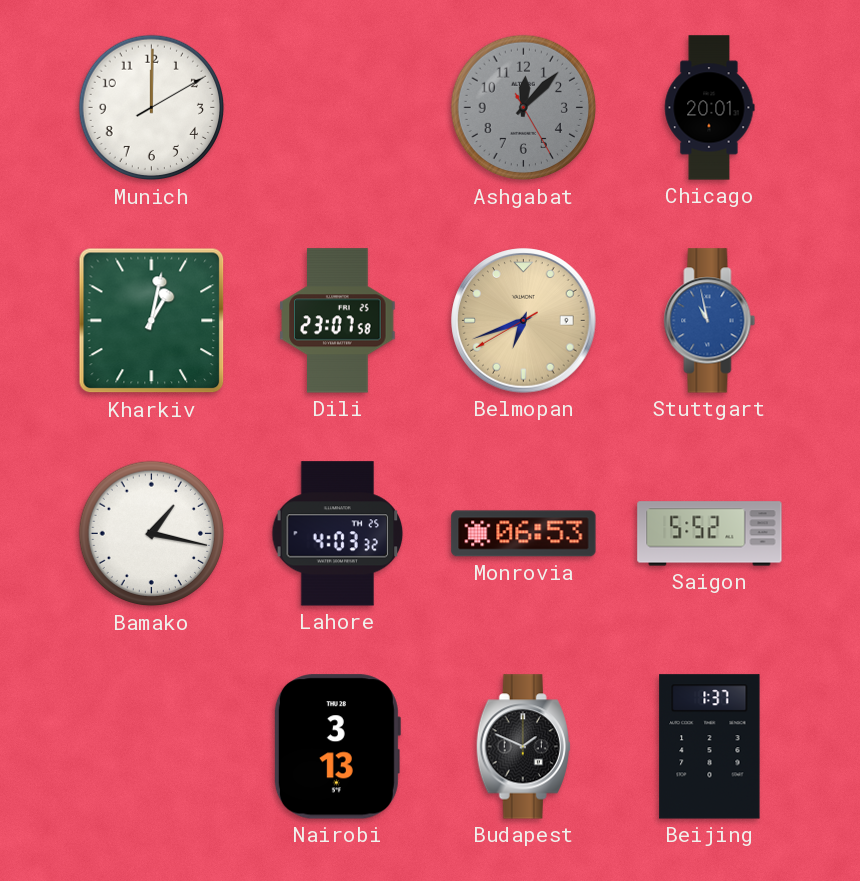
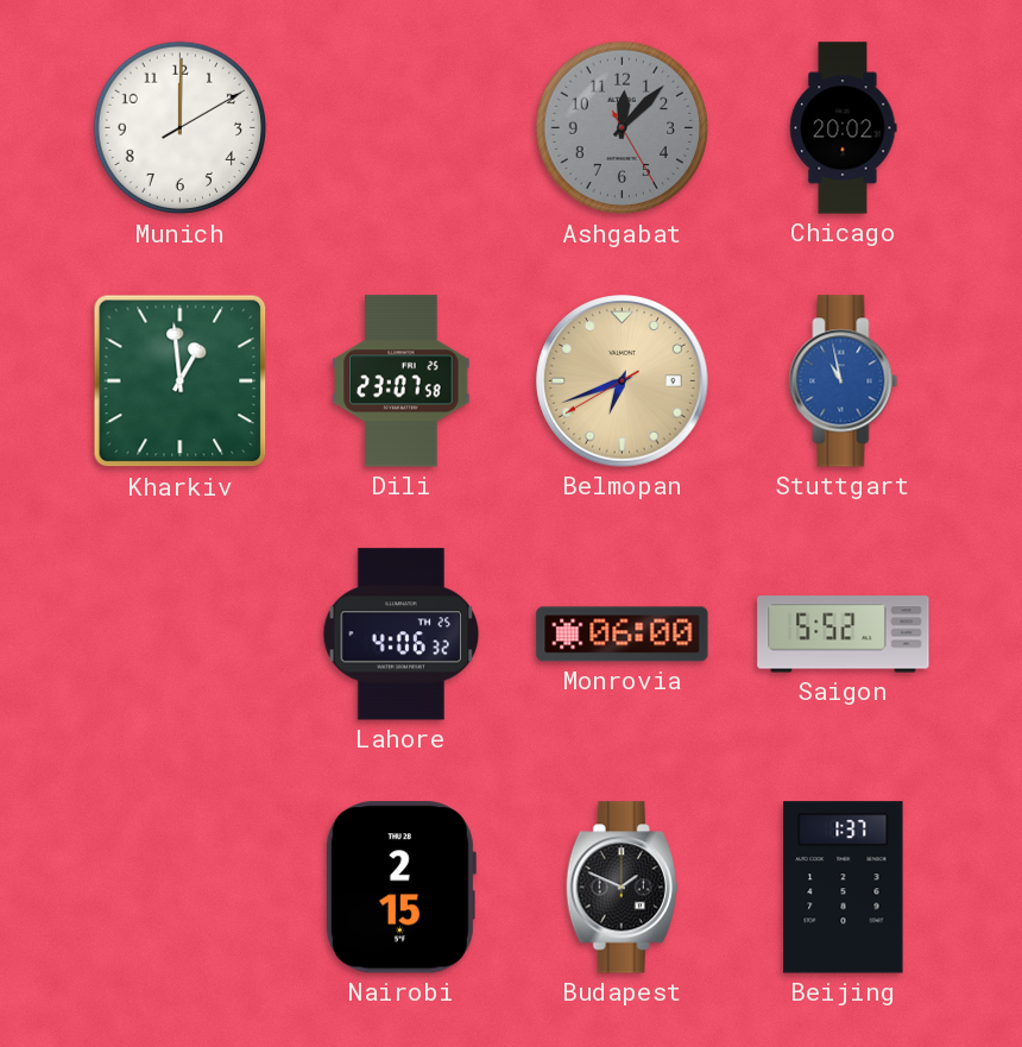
Chicago: 20:01 -> 20:02 (843, 128)
Kharkiv: 1:02 -> 12:59 (181, 381)
Bamako: 1:17 -> none (152, 534)
Lahore: 4:03 -> 4:06 (402, 635)
Monrovia: 06:53 -> 06:00 (623, 635)
Nairobi: 3:13 -> 2:15 (400, 888)
